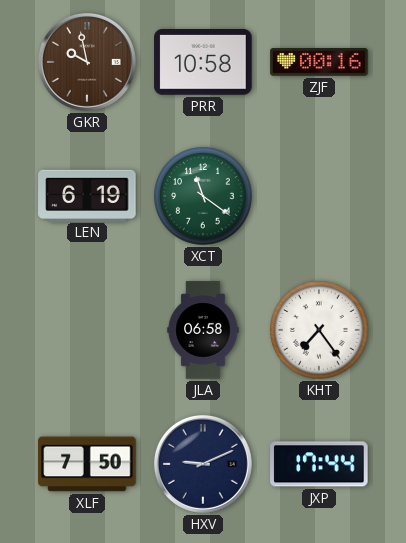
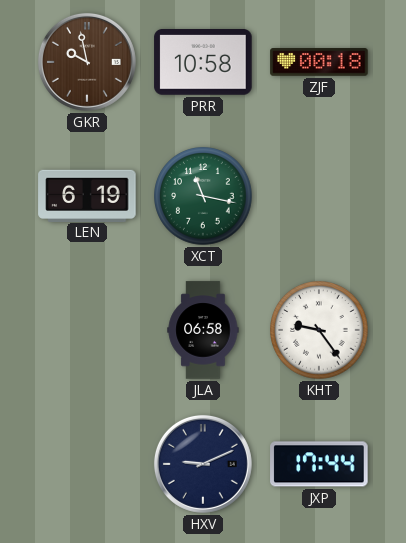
ZJF: 00:16 -> 00:18 (319, 62)
XCT: 11:21 -> 11:17 (203, 196)
KHT: 7:24 -> 9:24 (319, 330)
XLF: 7:50 -> none (87, 464)
